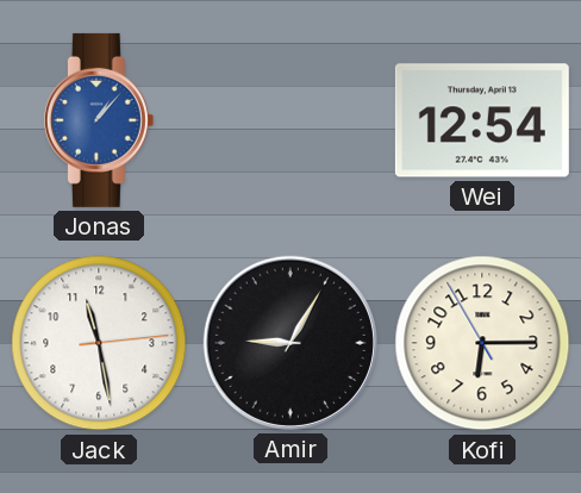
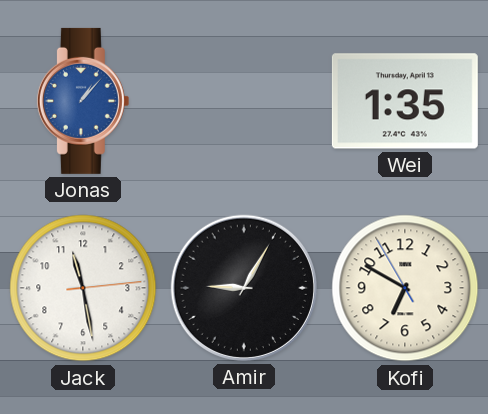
Wei: 12:54 -> 1:35 (405, 101)
Kofi: 6:14 -> 6:49 (405, 288)
